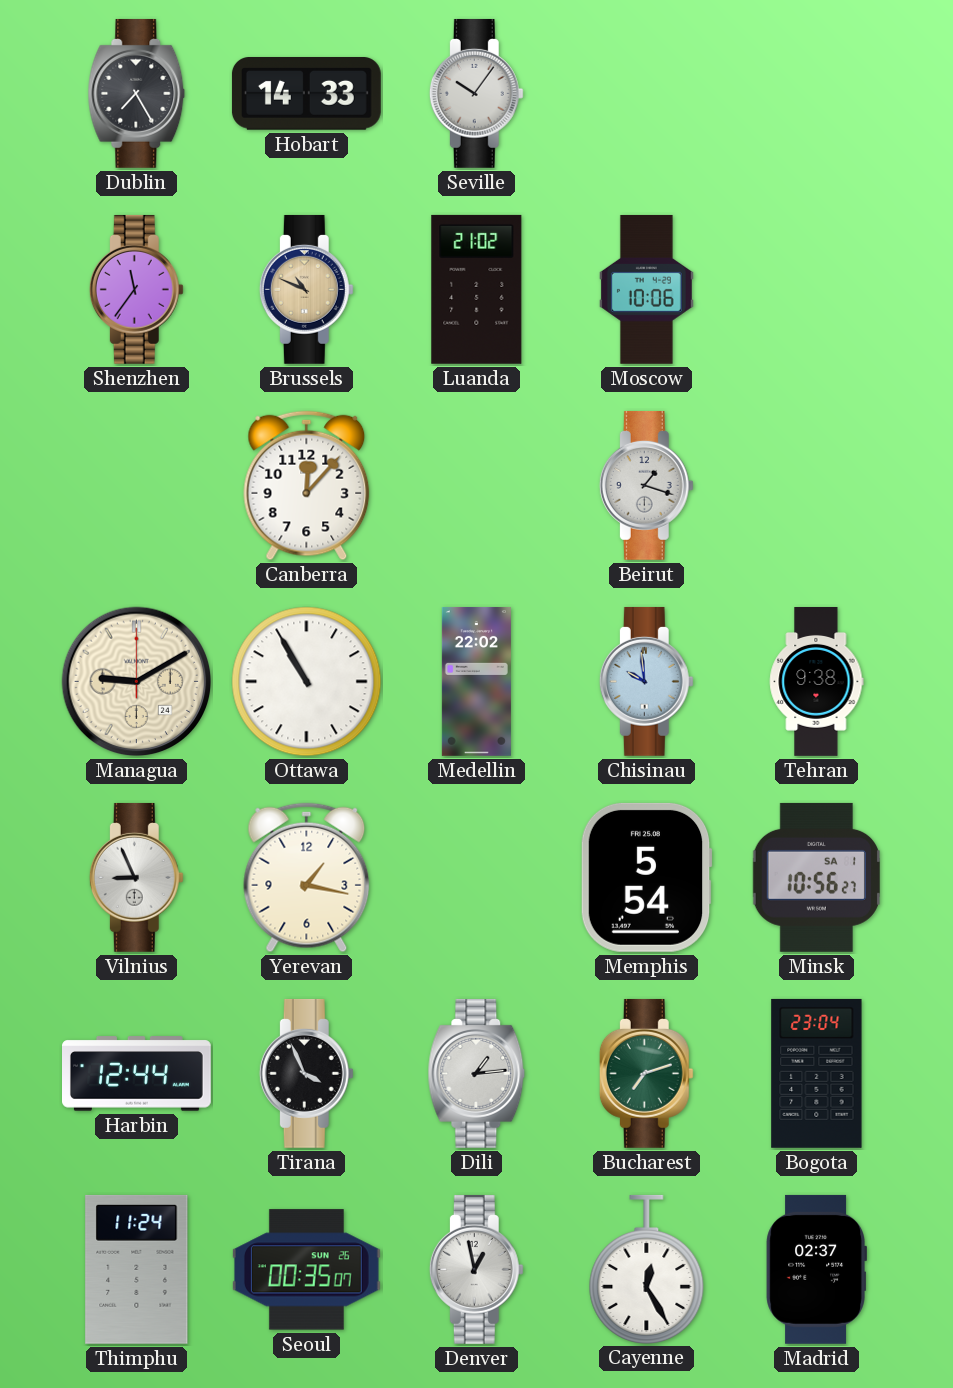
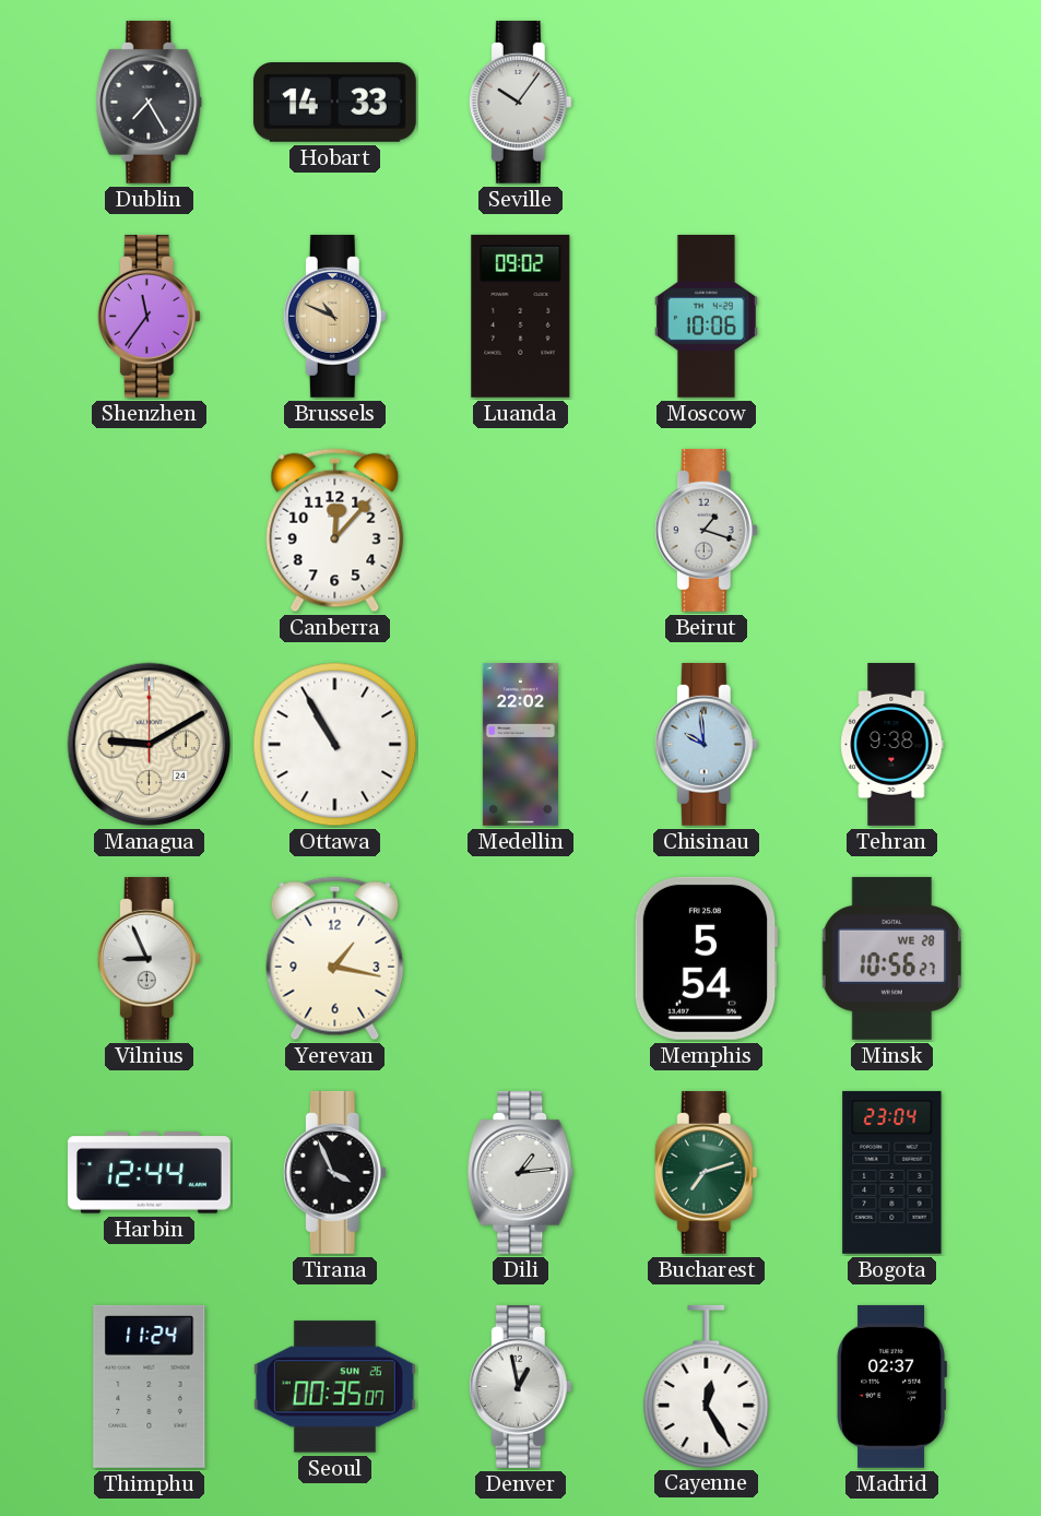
Luanda: 21:02 -> 09:02 (521, 316)
Minsk date: SA 1 -> WE 28 (891, 958)
